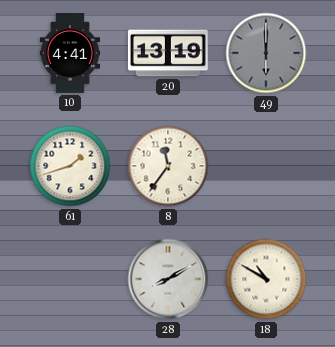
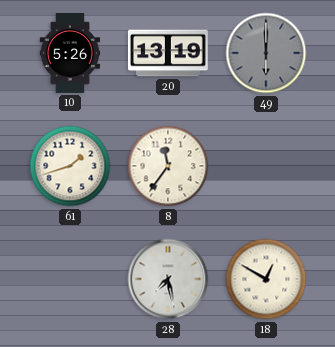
10: 4:41 -> 5:26 (70, 54)
28: 8:10 -> 7:28 (168, 279)
18: 10:50 -> 12:50 (266, 279)
